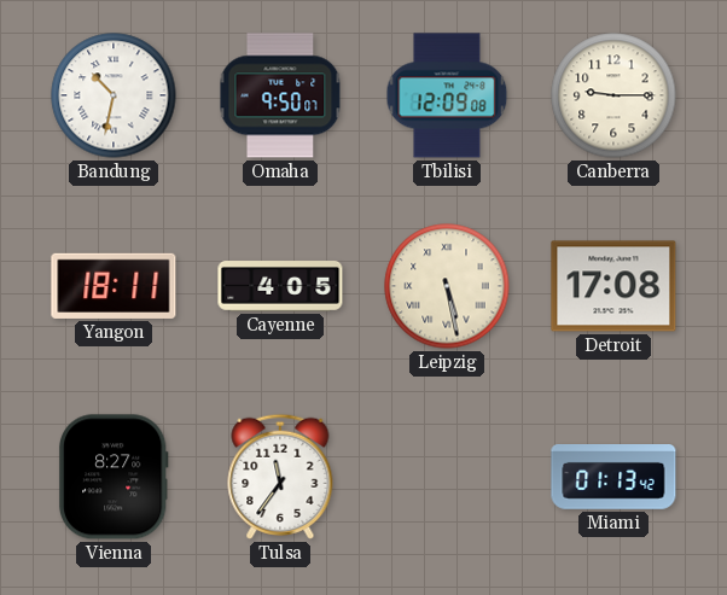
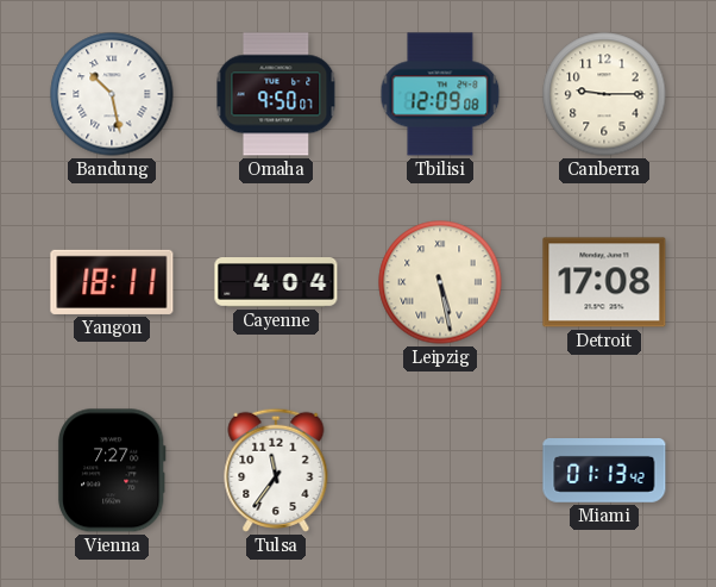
Bandung: 10:32 -> 10:28 (112, 94)
Cayenne: 4:05 -> 4:04 (276, 282)
Vienna: 8:27 -> 7:27 (112, 470)
